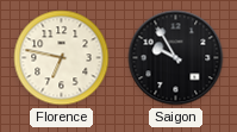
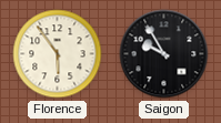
Florence: 6:47 -> 5:54 (58, 54)
